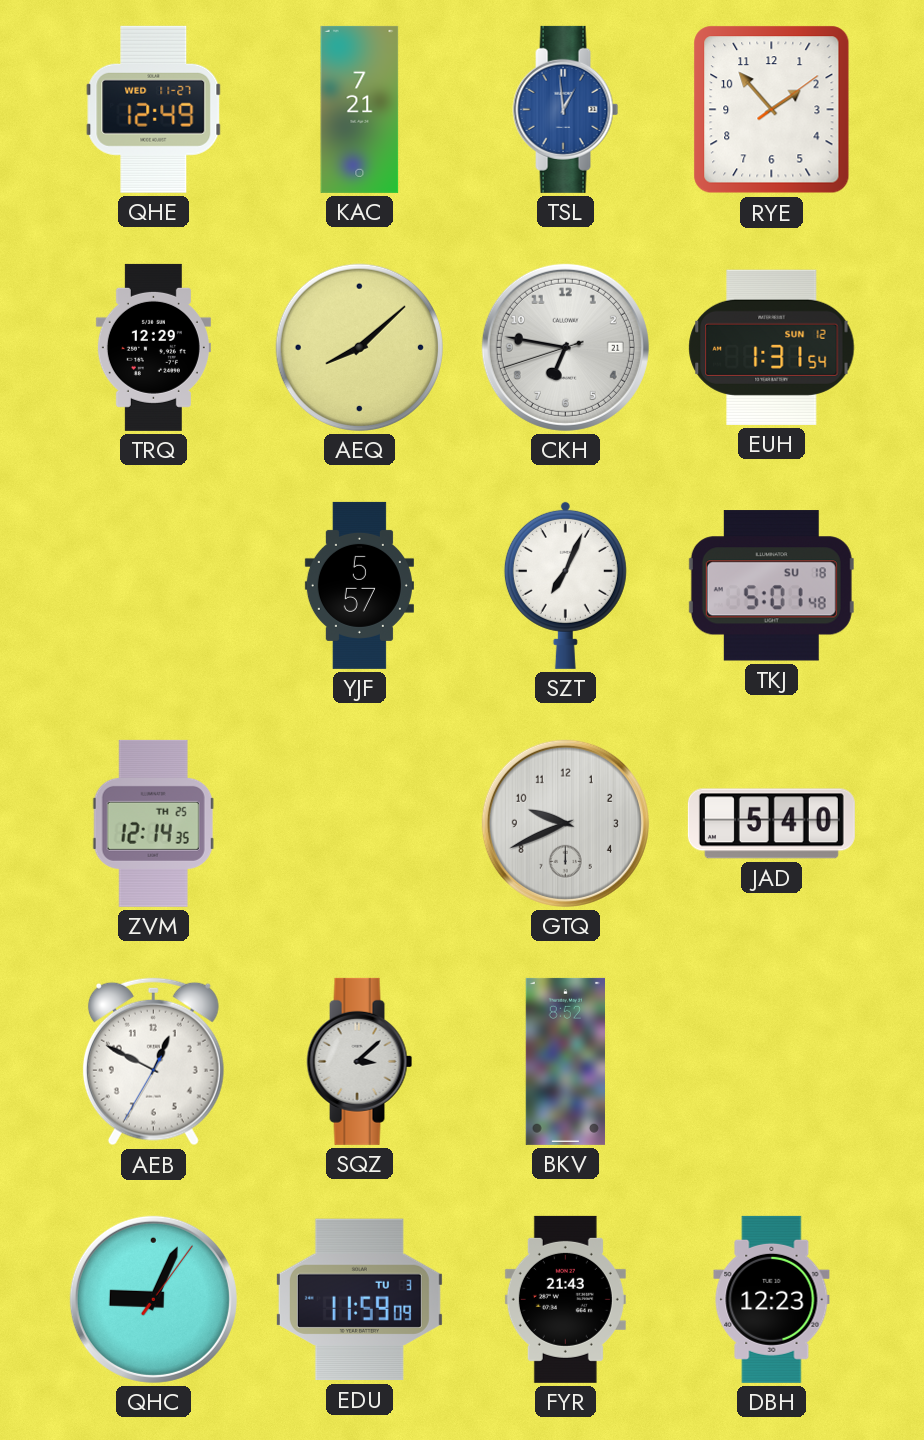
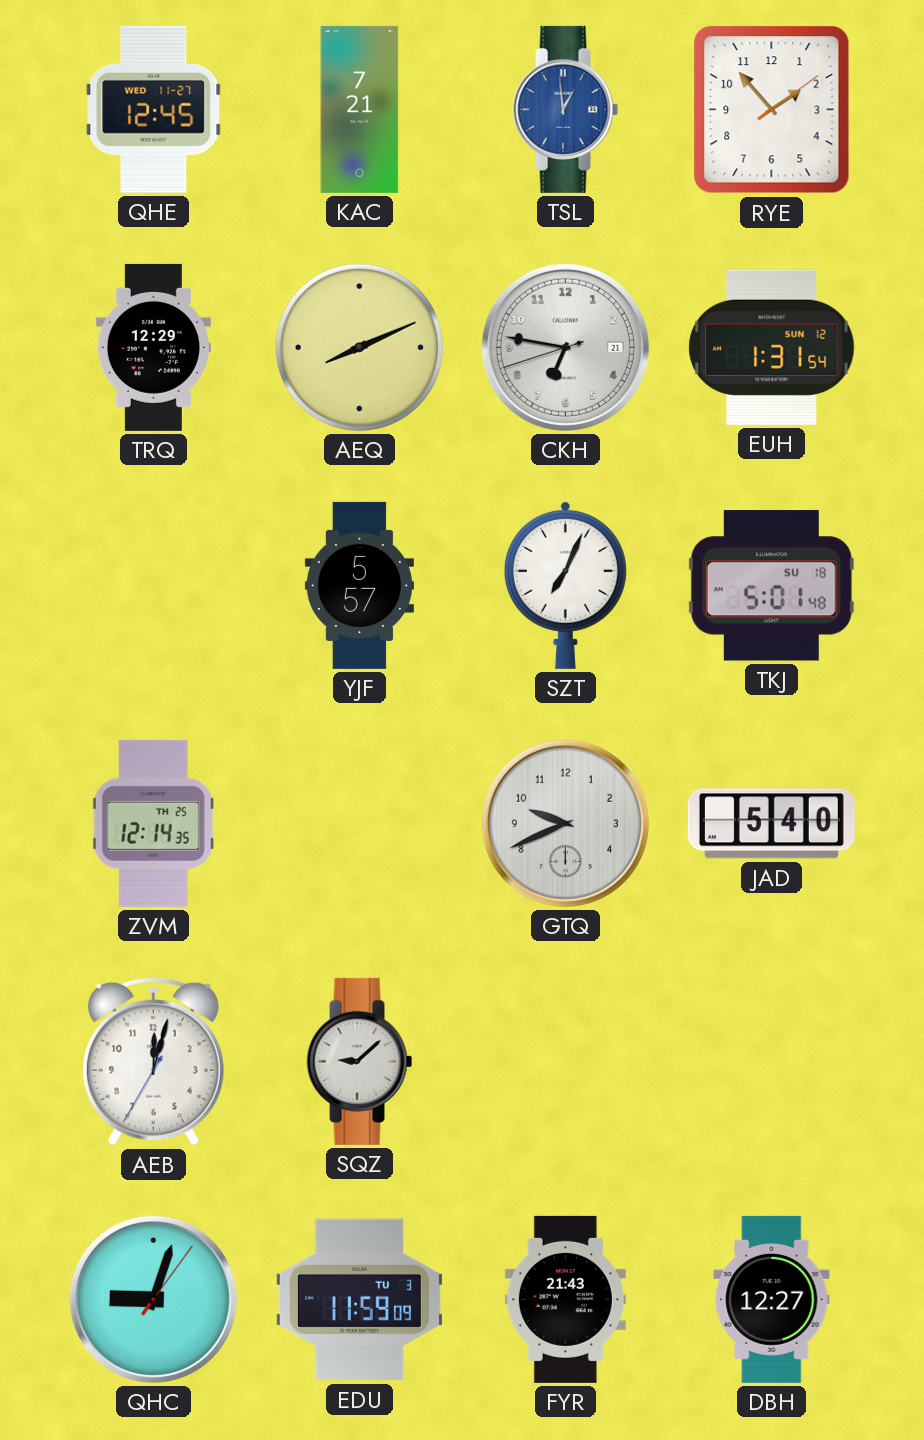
QHE: 12:49 -> 12:45 (154, 109)
AEQ: 8:08 -> 8:11 (359, 347)
AEB: 12:49 -> 12:02 (153, 1062)
SQZ: 3:08 -> 9:08 (360, 1061)
BKV: 8:52 -> none (565, 1061)
QHC: 9:04 -> 9:03 (153, 1299)
DBH: 12:23 -> 12:27 (772, 1299)
